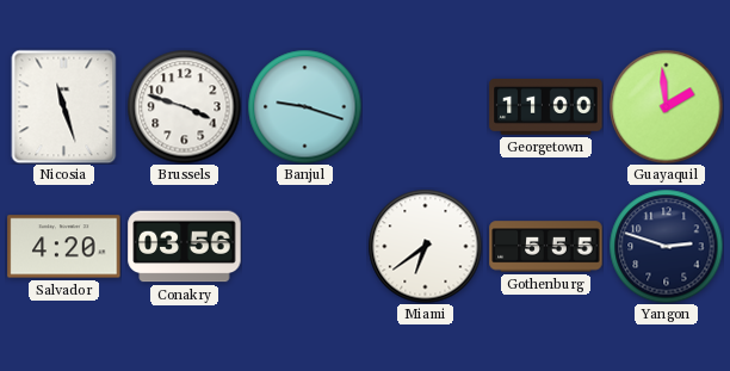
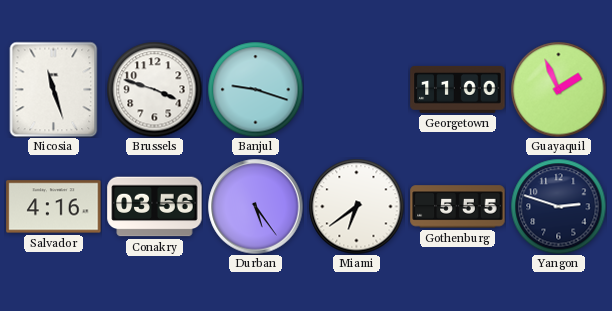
Guayaquil: 1:59 -> 1:56 (558, 89)
Salvador: 4:20 -> 4:16 (54, 207)
Durban: none -> 5:24 (256, 207)
